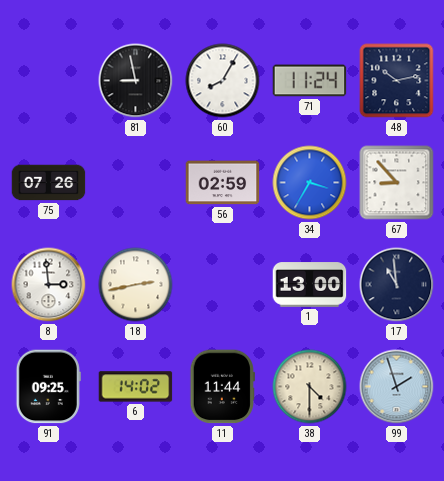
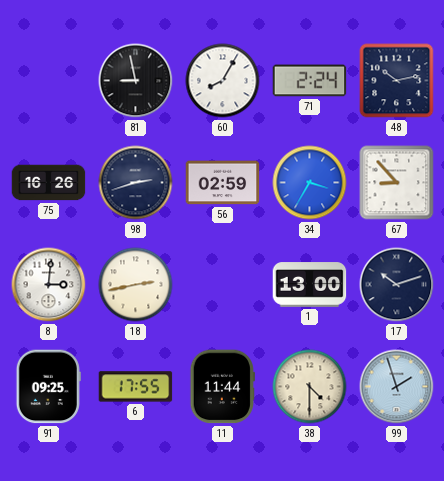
71: 11:24 -> 2:24 (310, 81)
75: 07:26 -> 16:26 (49, 183)
98: none -> 2:42 (136, 183)
8: 2:59 -> 3:01 (49, 285)
17: 10:59 -> 10:12 (397, 285)
6: 14:02 -> 17:55 (136, 387)
